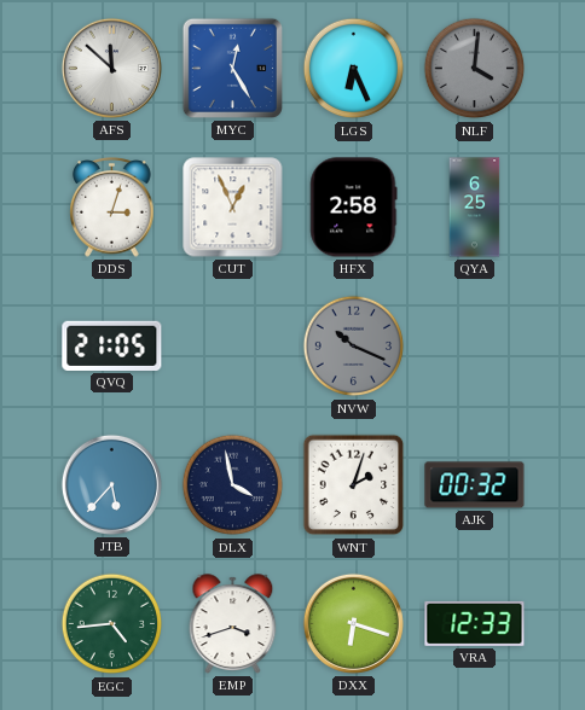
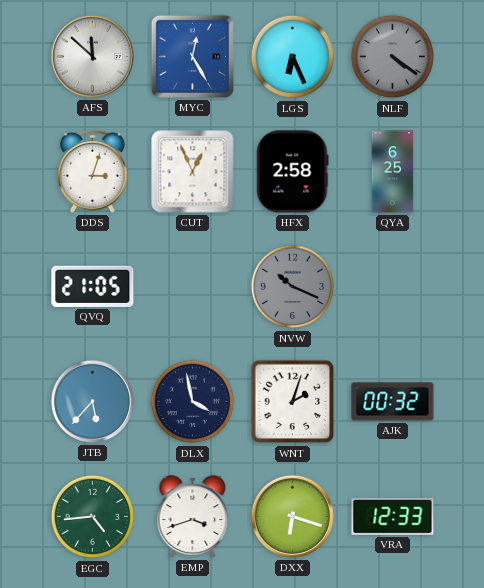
NLF: 4:01 -> 4:21 (393, 57)
